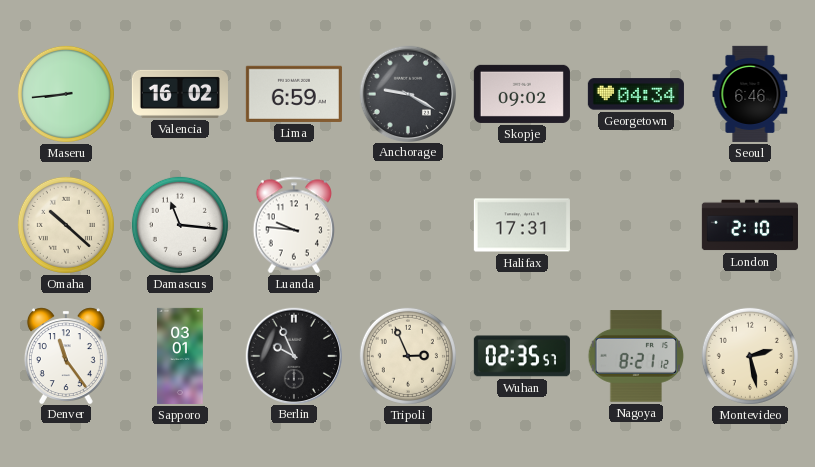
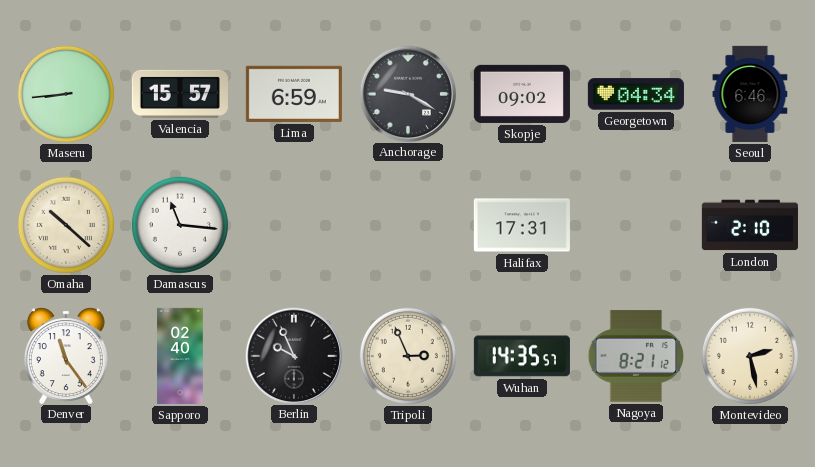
Valencia: 16:02 -> 15:57 (180, 94)
Luanda: 9:46 -> none (294, 225)
Sapporo: 03:01 -> 02:40 (180, 356)
Wuhan: 02:35 -> 14:35 (522, 356)
